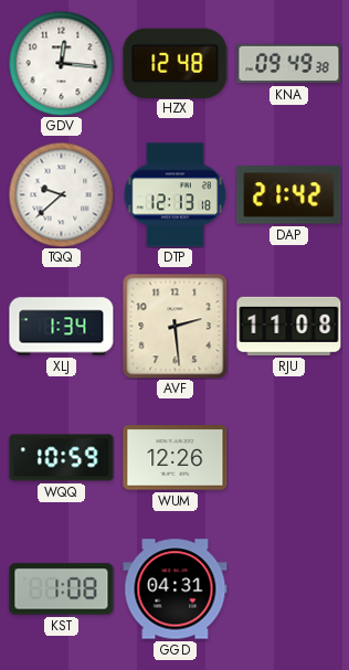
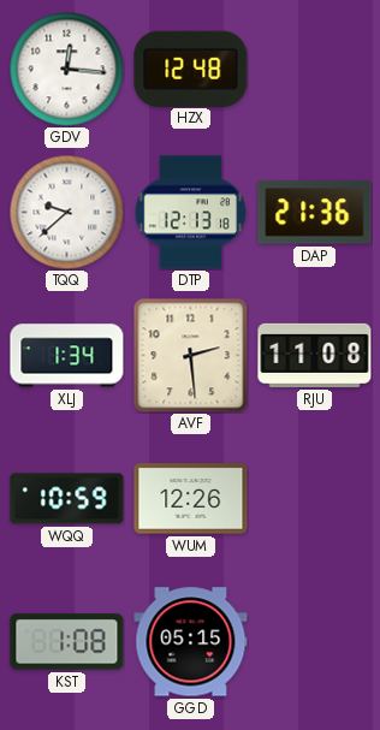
KNA: 09:49 -> none (289, 64)
DAP: 21:42 -> 21:36 (315, 213)
GGD: 04:31 -> 05:15 (191, 642)
